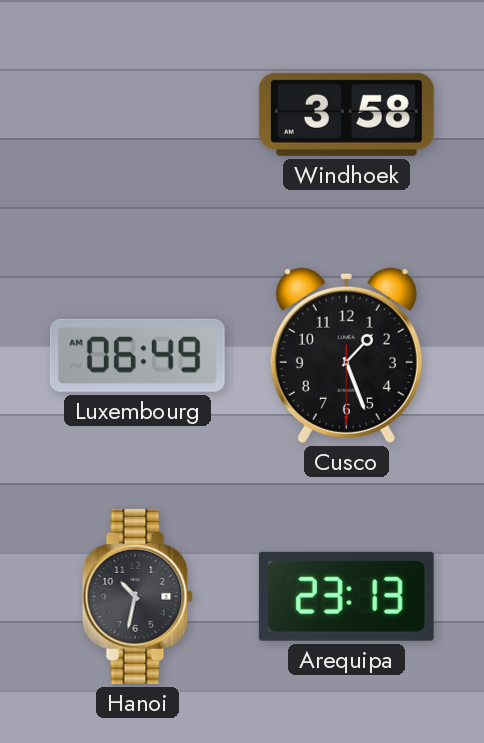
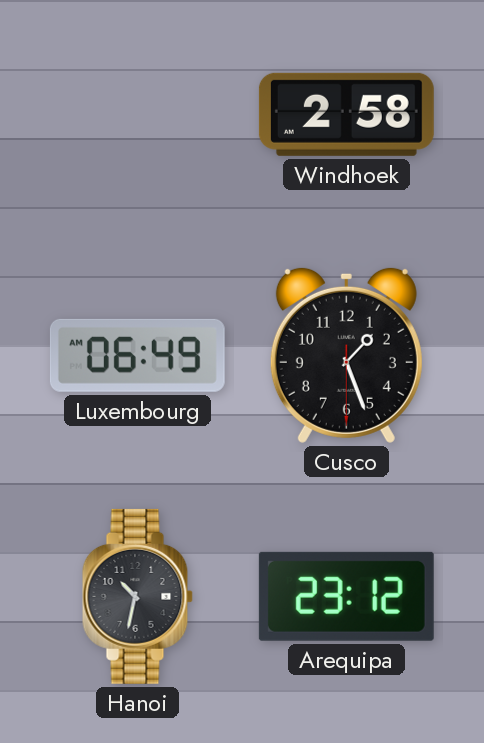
Windhoek: 3:58 -> 2:58 (346, 114)
Arequipa: 23:13 -> 23:12 (346, 596)
